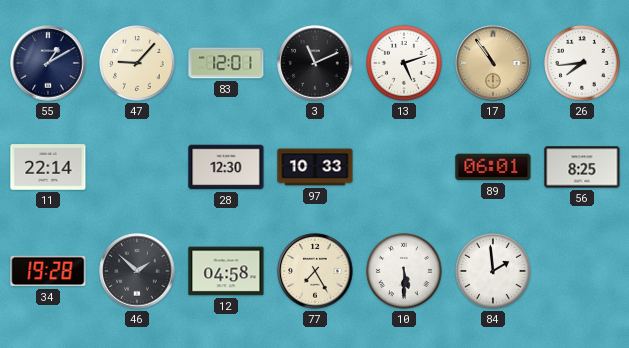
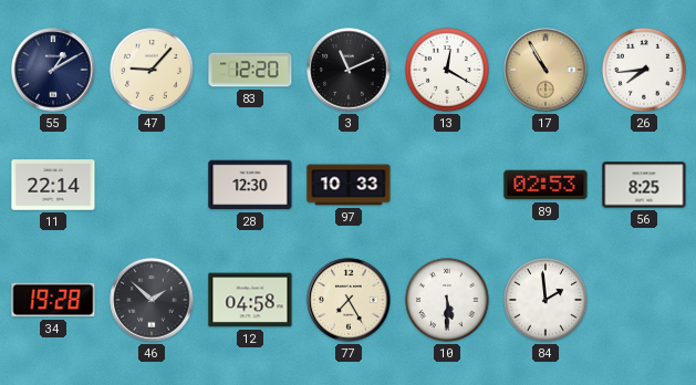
83: 12:01 -> 12:20 (250, 70)
13: 5:12 -> 12:20 (448, 71)
17: 10:54 -> 10:55 (546, 70)
89: 06:01 -> 02:53 (546, 185)
